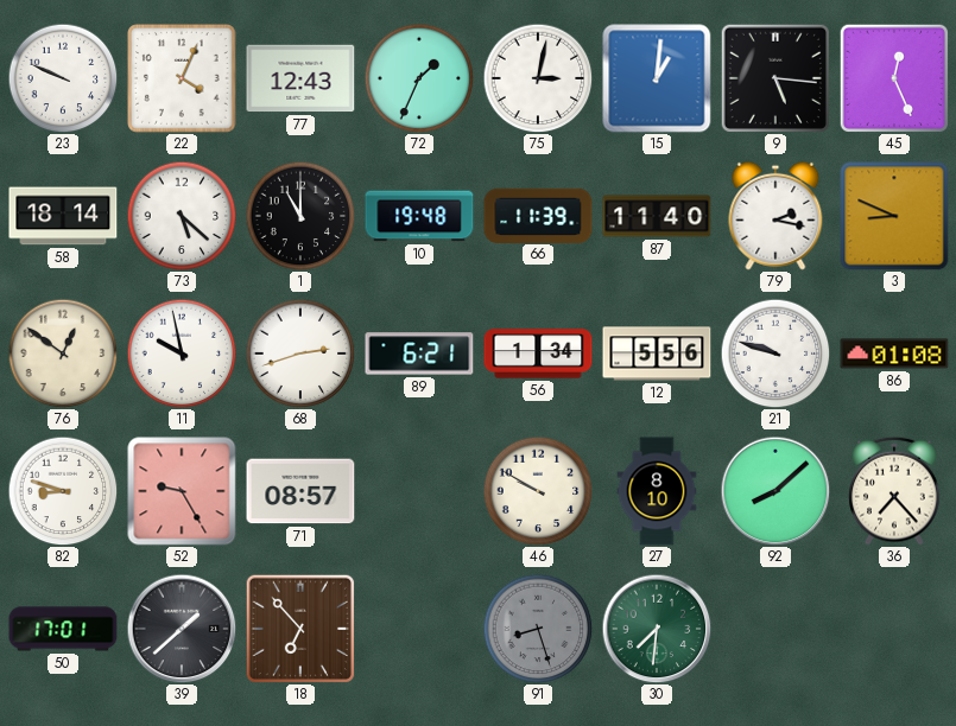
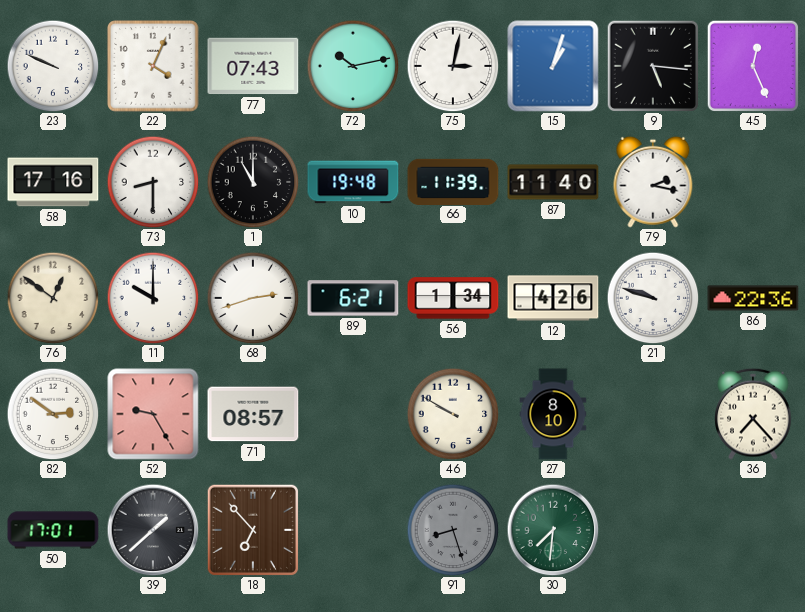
77: 12:43 -> 07:43 (253, 66)
72: 1:34 -> 10:13 (353, 66)
15: 1:01 -> 1:03 (553, 66)
58: 18:14 -> 17:16 (53, 182)
73: 5:22 -> 8:30 (153, 182)
3: 8:49 -> none (894, 216)
11: 9:58 -> 10:00 (153, 298)
12: 5:56 -> 4:26 (553, 298)
86: 01:08 -> 22:36 (753, 298)
82: 8:48 -> 2:51 (53, 414)
92: 8:08 -> none (775, 491)
